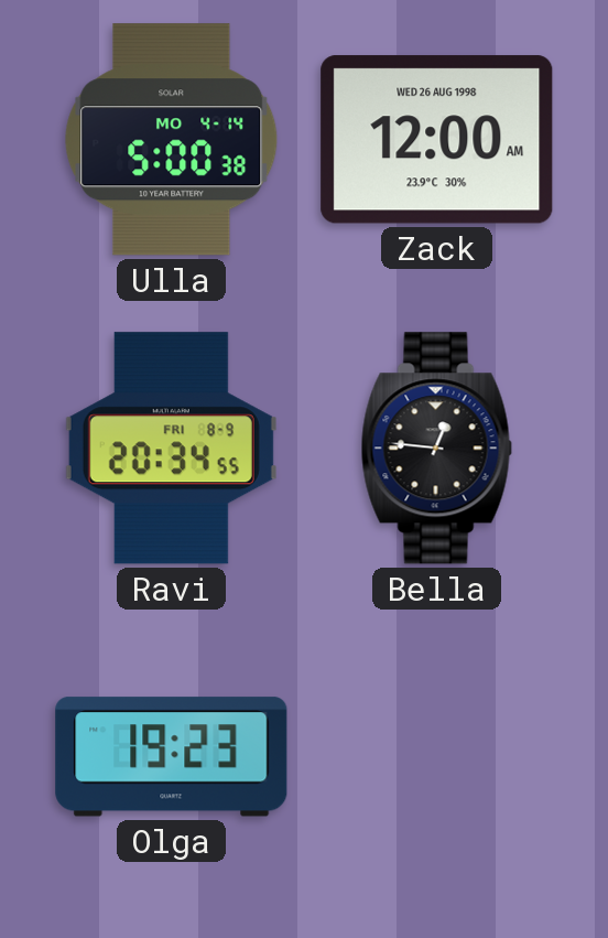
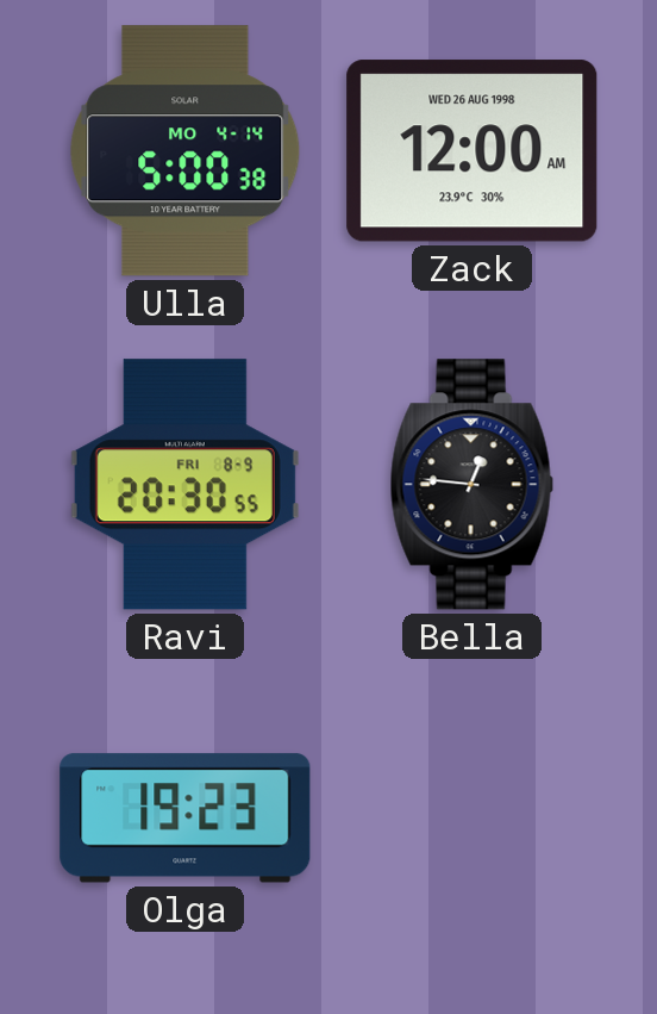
Ravi: 20:34 -> 20:30 (184, 485)
